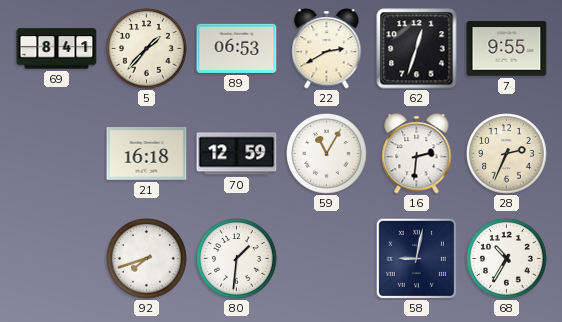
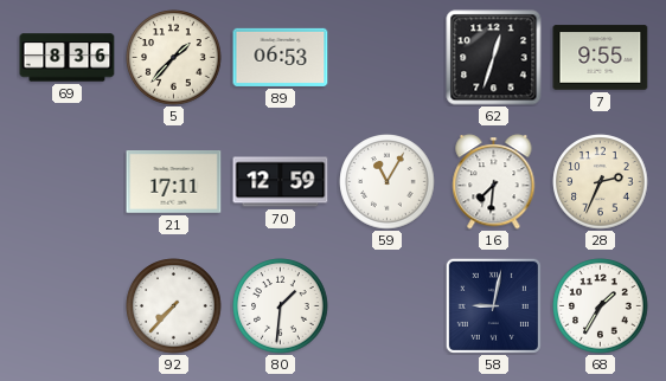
69: 8:41 -> 8:36 (68, 58)
22: 2:40 -> none (327, 49)
21: 16:18 -> 17:11 (174, 182)
16: 2:31 -> 7:31 (494, 182)
92: 7:42 -> 7:37 (174, 306)
68: 10:35 -> 1:35 (601, 306)
